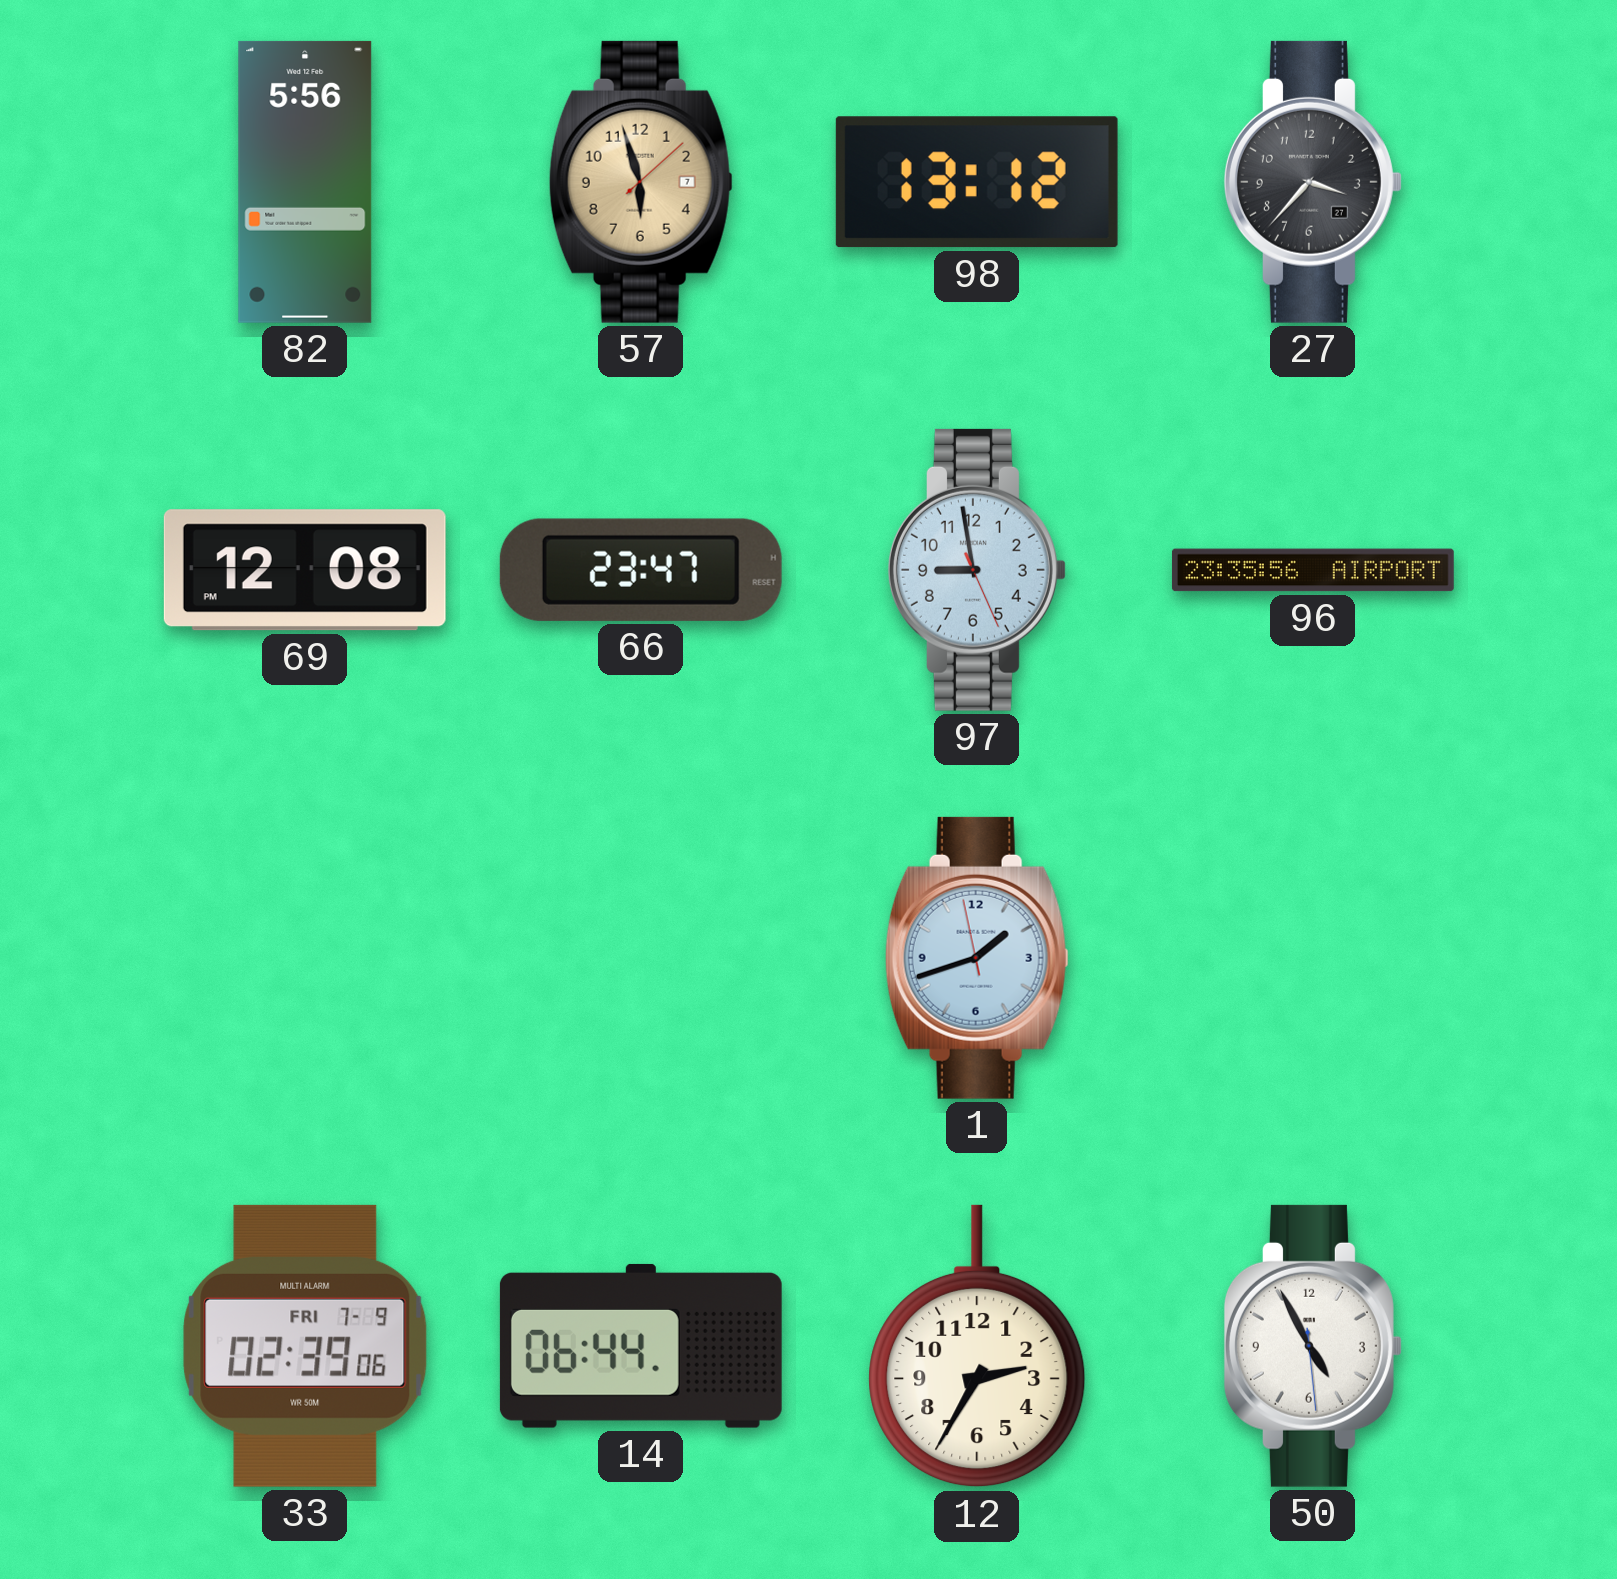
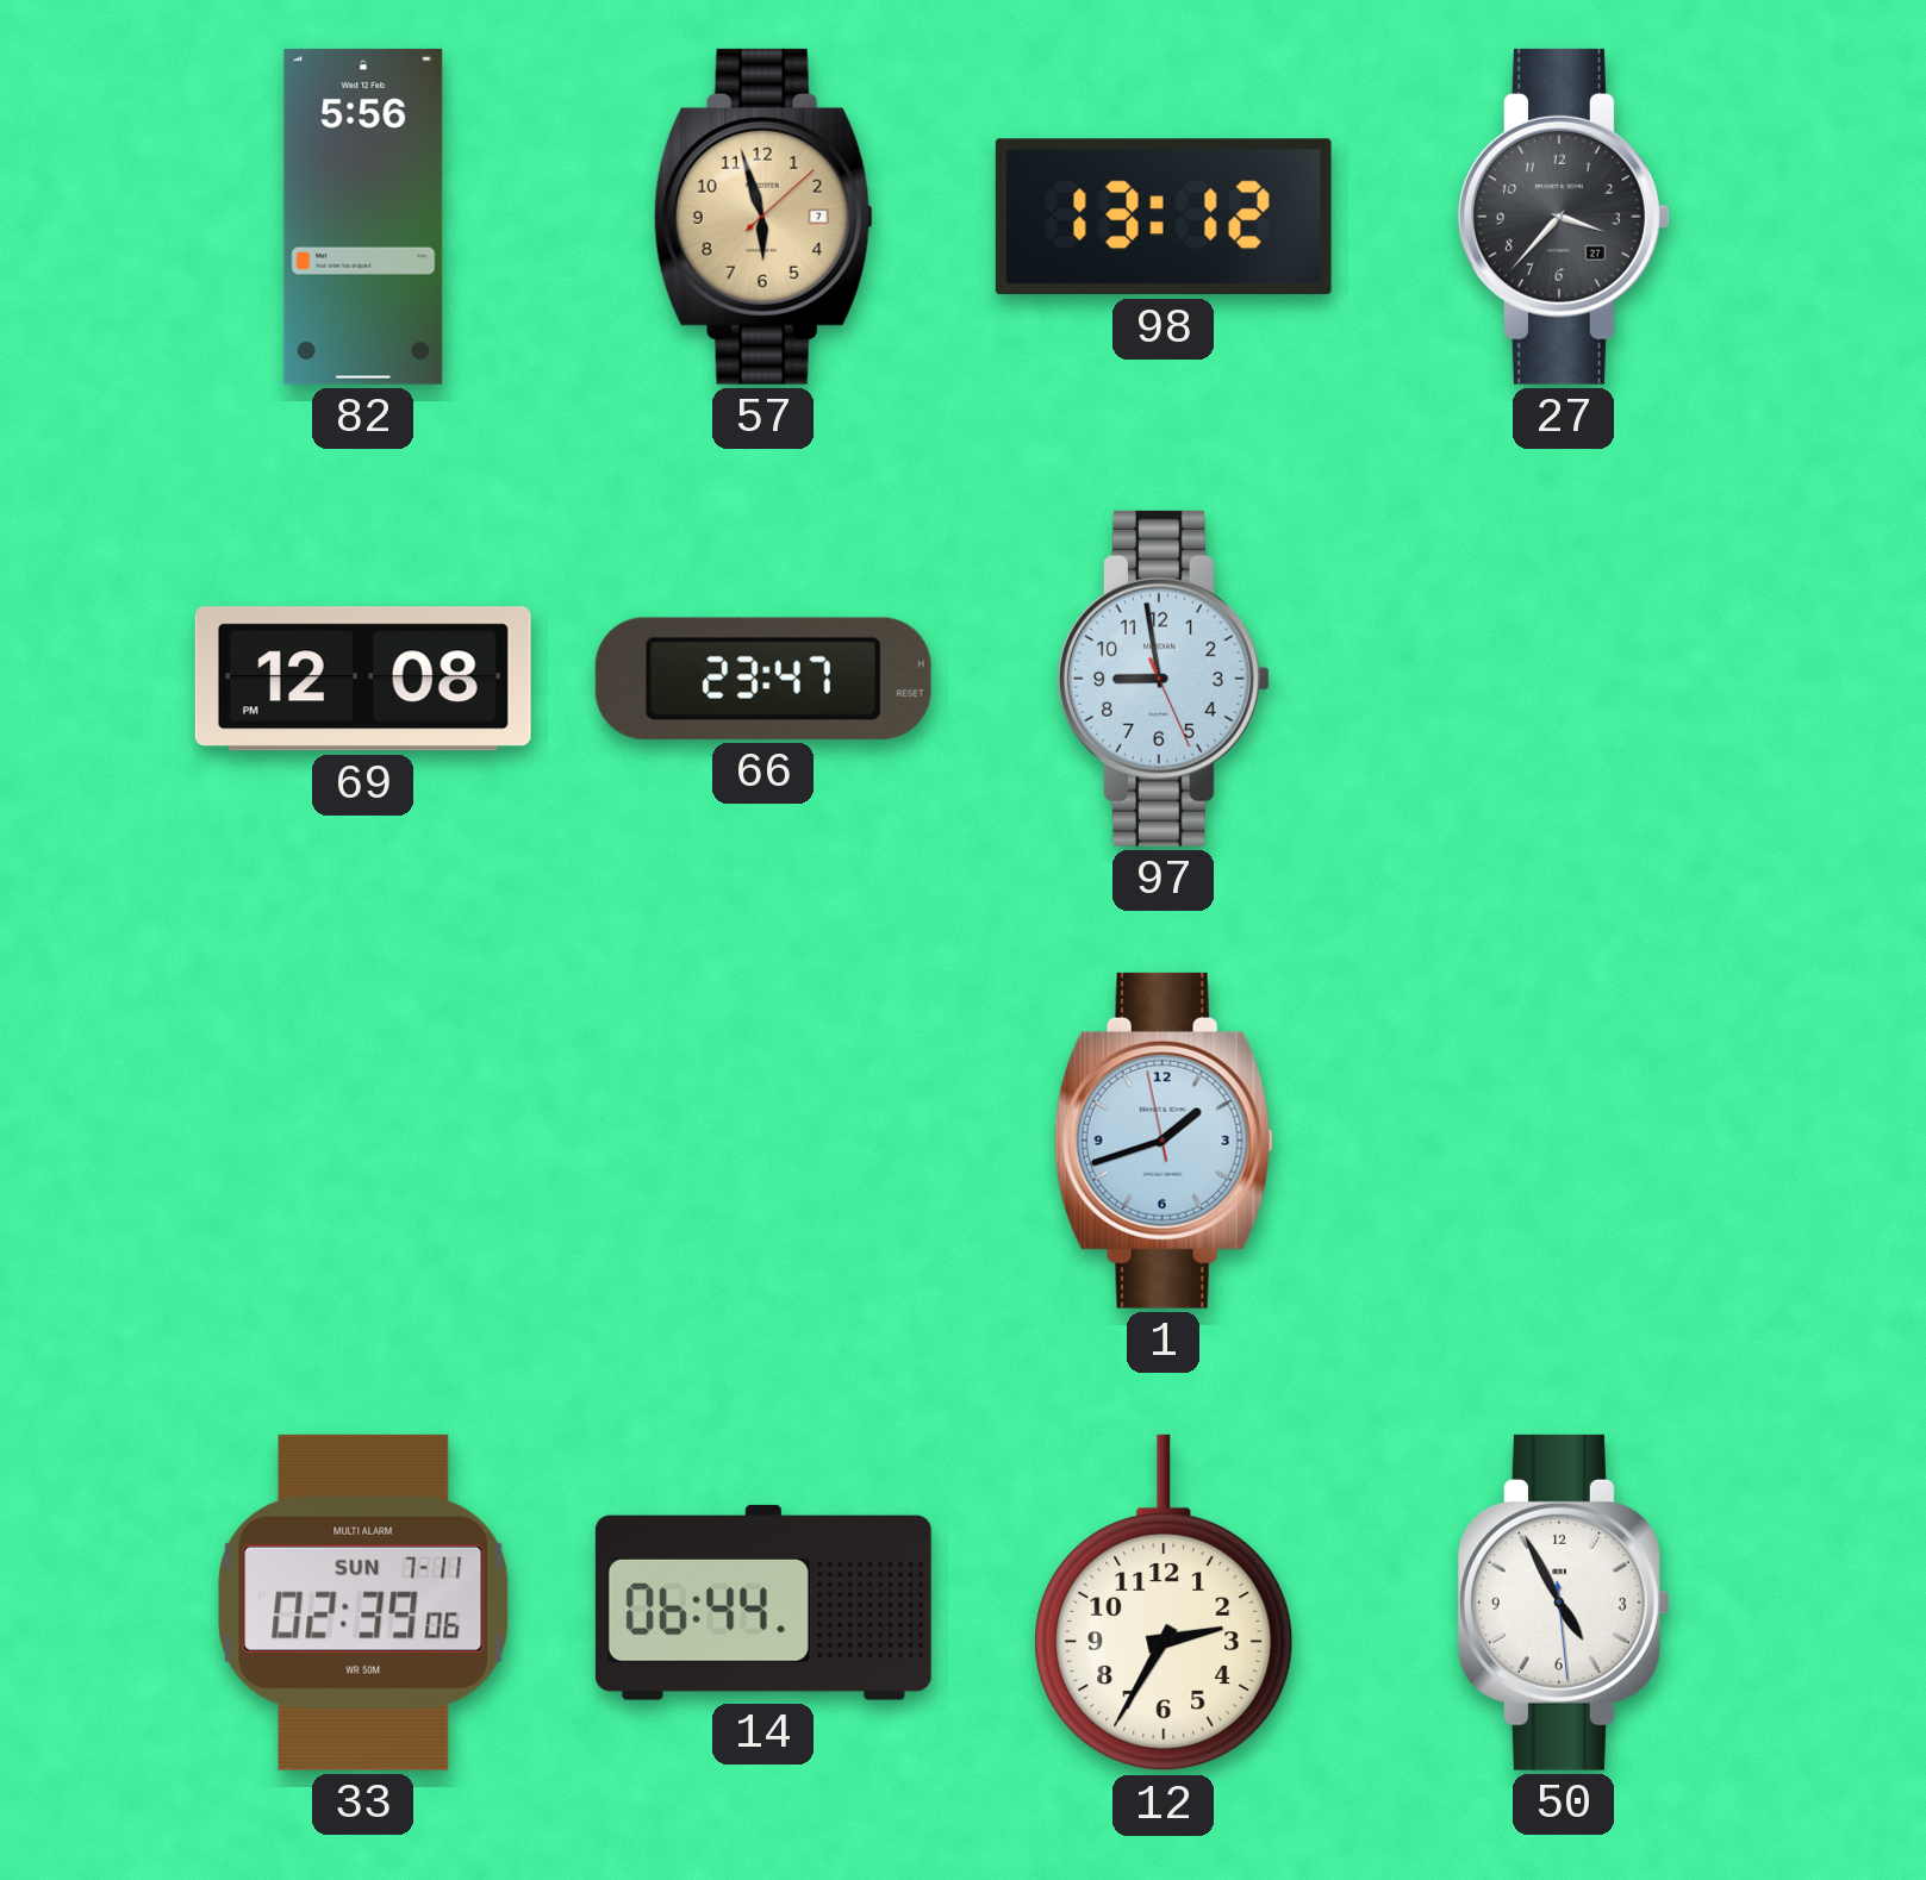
96: 23:35 -> none (1313, 570)
33 date: FRI 7-9 -> SUN 7-11 (363, 1603)
